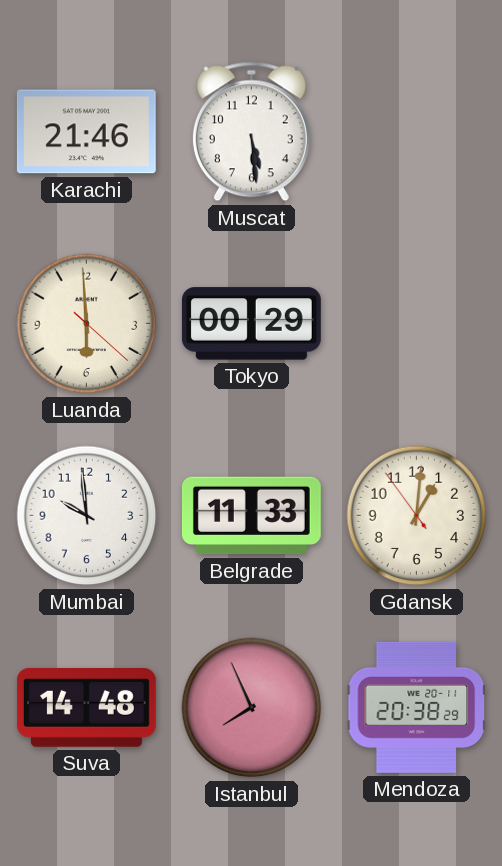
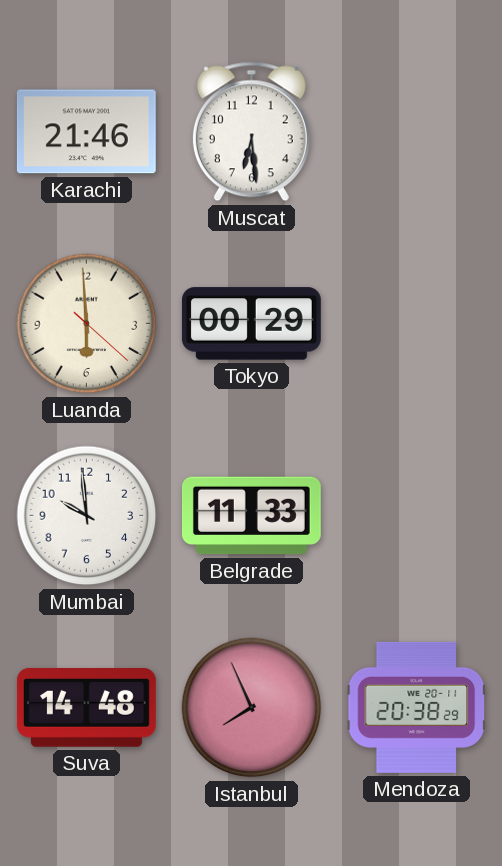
Muscat: 5:29 -> 6:29 (251, 132)
Gdansk: 1:00 -> none (417, 516)
